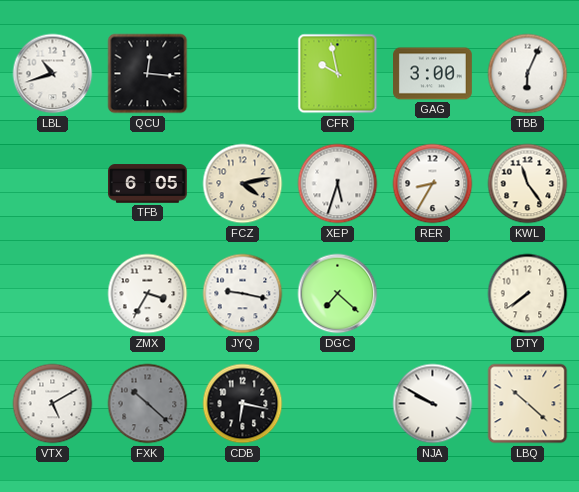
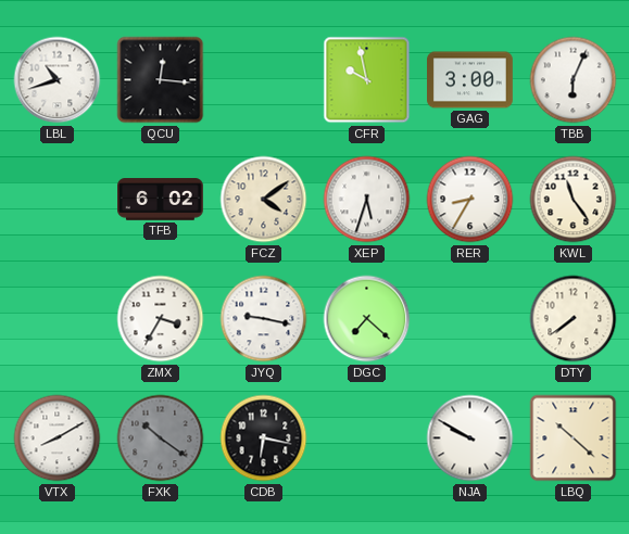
TFB: 6:05 -> 6:02 (161, 200)
FCZ: 4:13 -> 4:09 (264, 200)
VTX: 5:10 -> 8:10 (58, 438)
FXK: 10:22 -> 10:21 (161, 438)
